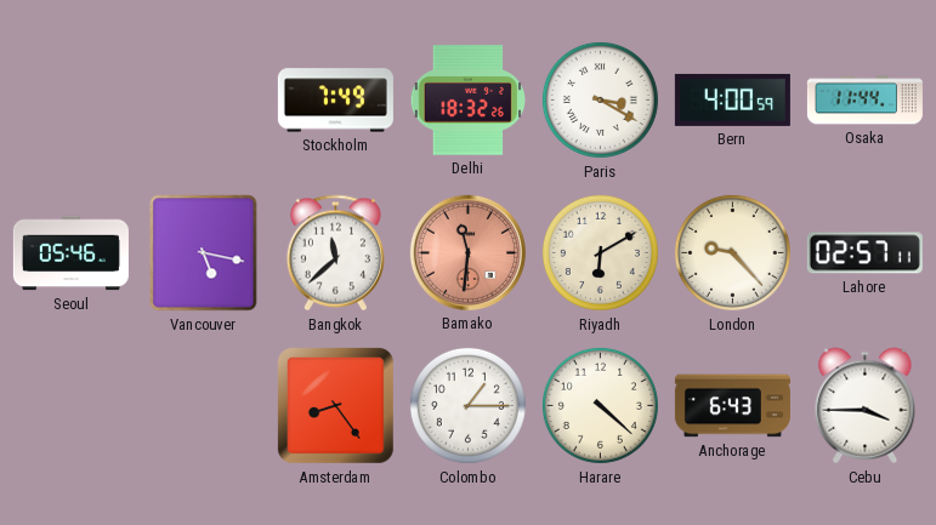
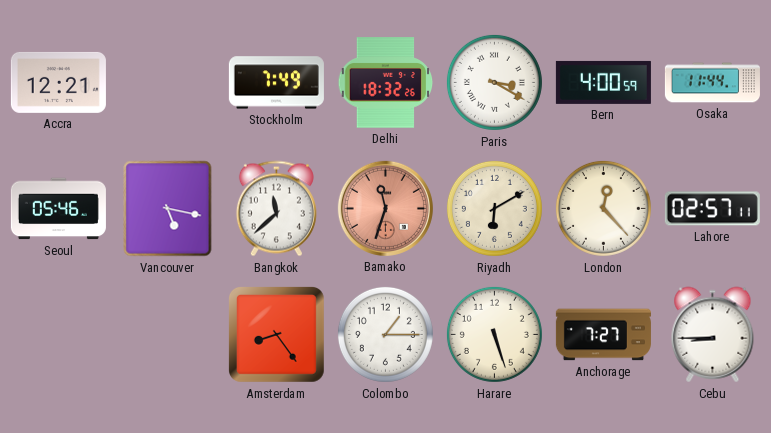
Accra: none -> 12:21 (58, 82)
Bamako: 11:31 -> 11:33 (385, 208)
London: 9:23 -> 12:23 (603, 208)
Harare: 4:22 -> 5:27 (494, 334)
Anchorage: 6:43 -> 7:27 (603, 335)
Cebu: 3:45 -> 8:45 (713, 335)
